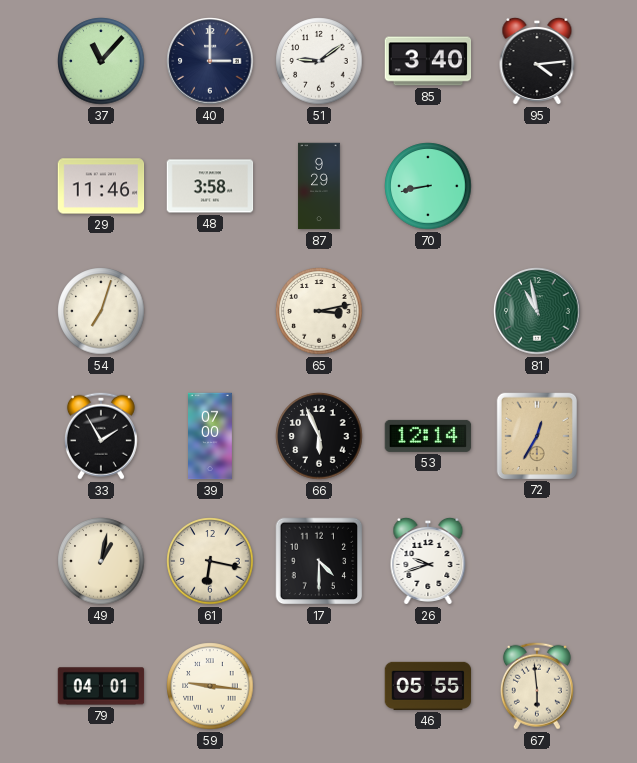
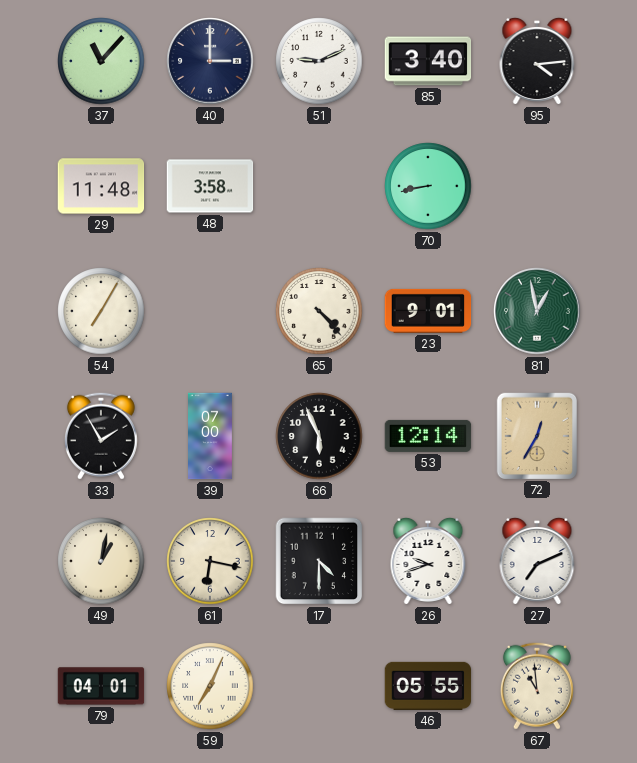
51: 9:09 -> 9:11 (319, 61)
29: 11:46 -> 11:48 (101, 186)
87: 9:29 -> none (319, 186)
54: 7:03 -> 7:05 (101, 311)
65: 3:13 -> 4:23 (319, 311)
23: none -> 9:01 (428, 311)
81: 10:58 -> 12:58 (537, 311)
27: none -> 7:11 (537, 561)
59: 9:16 -> 7:04 (210, 686)
67: 5:59 -> 10:59 (537, 686)
